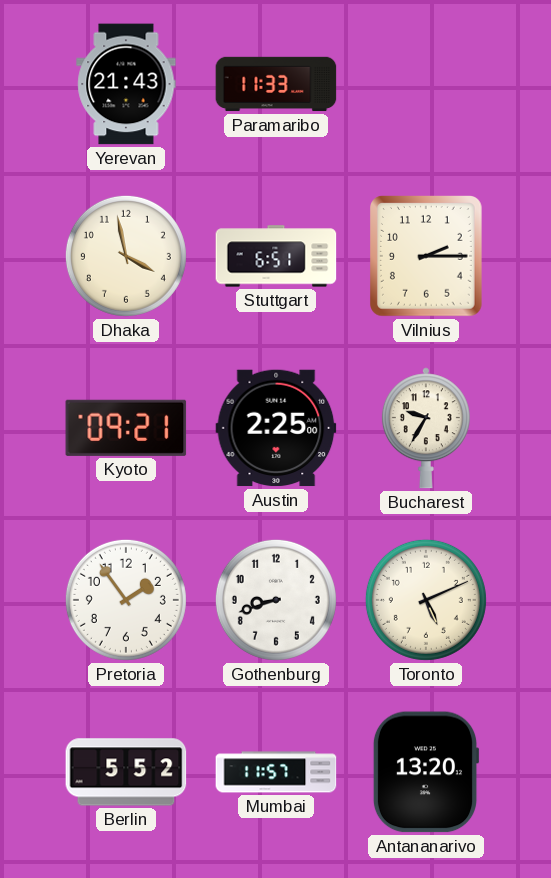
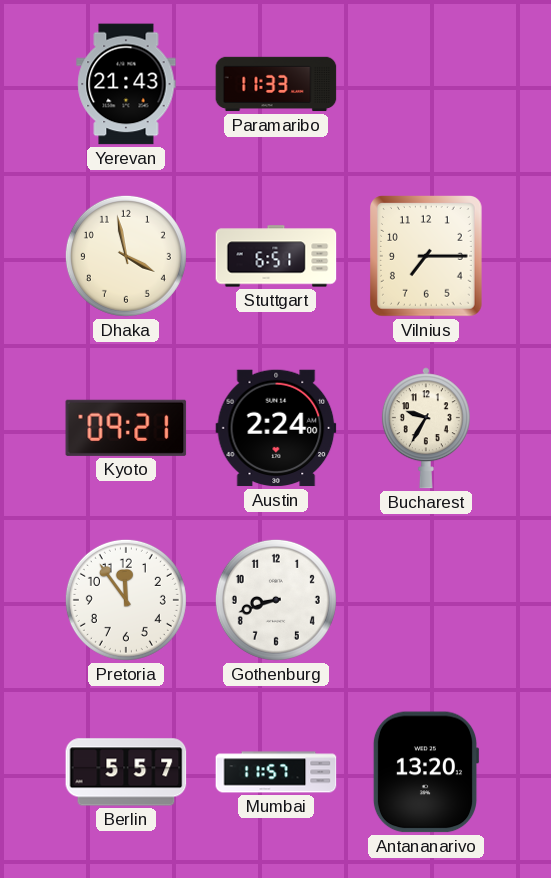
Vilnius: 2:15 -> 7:15 (427, 257)
Austin: 2:25 -> 2:24 (276, 428)
Pretoria: 1:54 -> 11:54 (126, 600)
Toronto: 5:11 -> none (426, 600)
Berlin: 5:52 -> 5:57 (126, 772)
